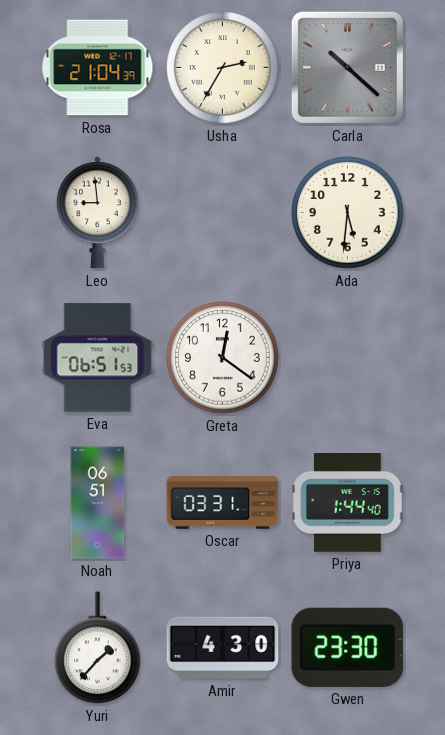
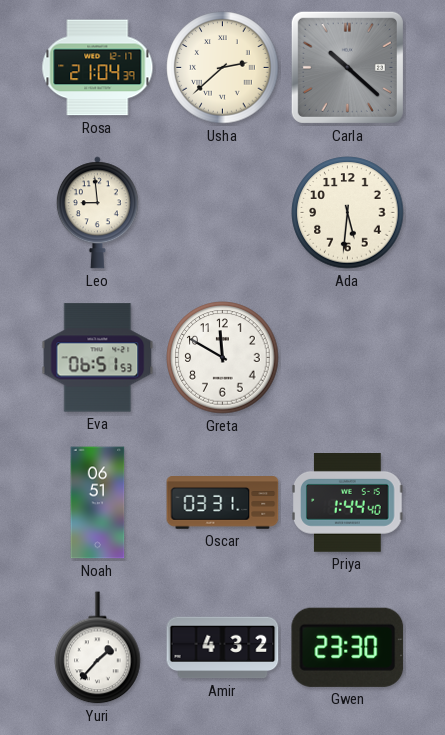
Usha: 2:35 -> 2:38 (223, 68)
Greta: 12:21 -> 11:50 (223, 358)
Amir: 4:30 -> 4:32 (223, 648)
